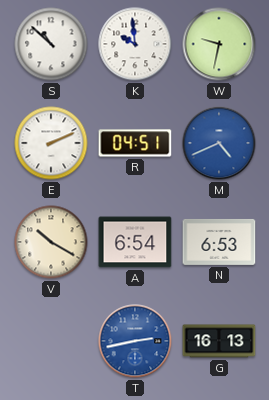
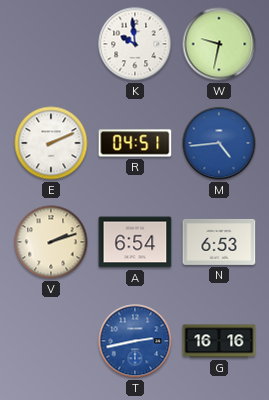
S: 10:52 -> none (51, 44)
M: 4:41 -> 4:44 (219, 143)
V: 10:20 -> 2:12 (51, 242)
G: 16:13 -> 16:16 (219, 341)
